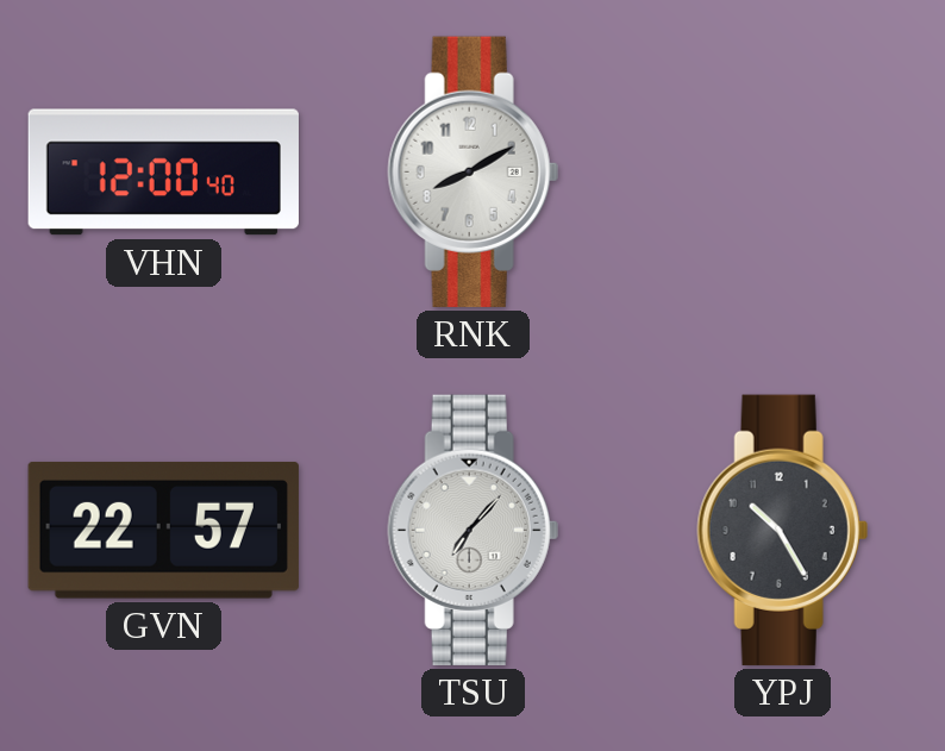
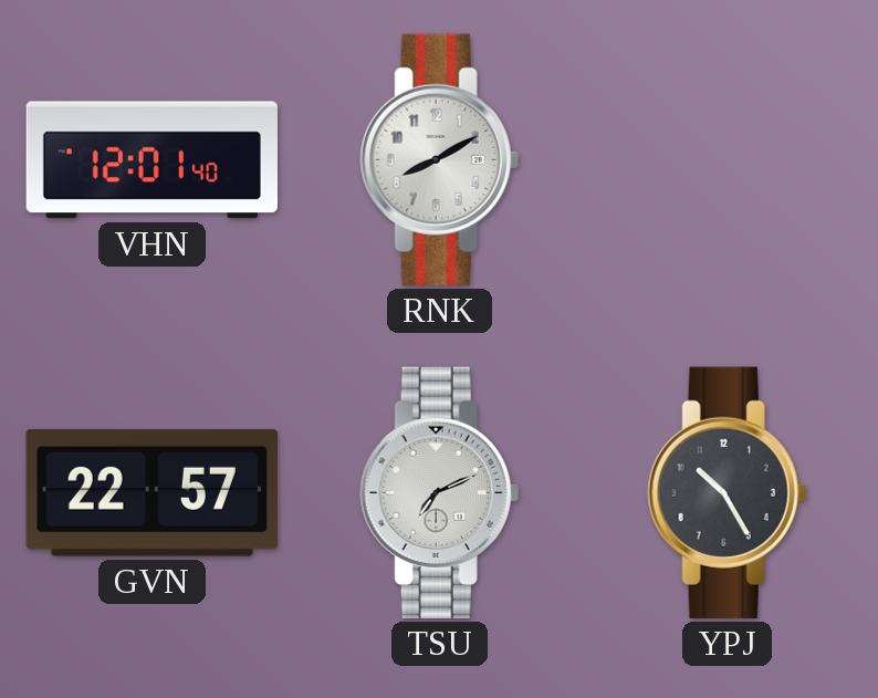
VHN: 12:00 -> 12:01 (151, 160)
TSU: 7:07 -> 7:11 (439, 492)
